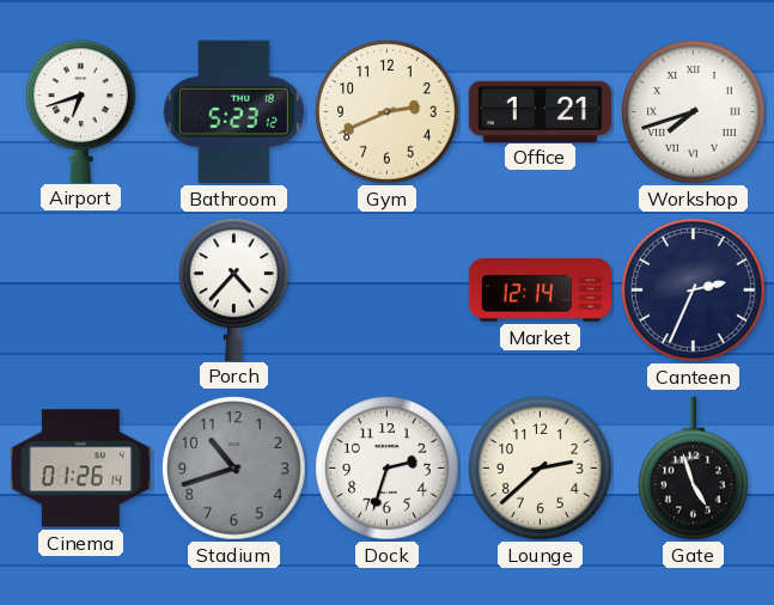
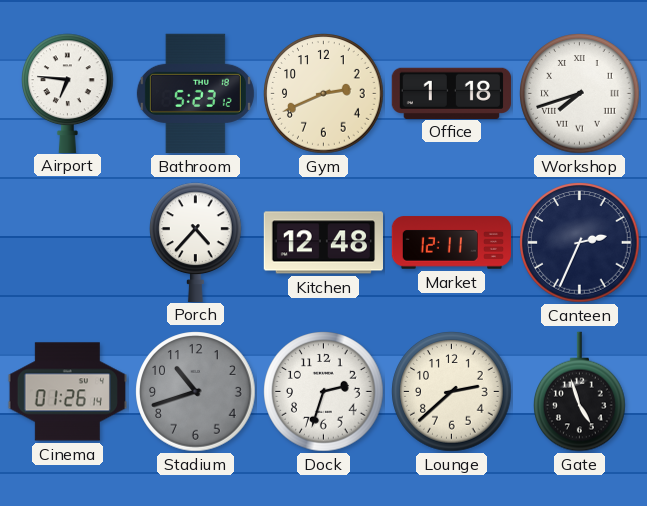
Airport: 6:42 -> 6:46 (68, 93)
Office: 1:21 -> 1:18 (451, 93)
Kitchen: none -> 12:48 (323, 243)
Market: 12:14 -> 12:11 (451, 243)
